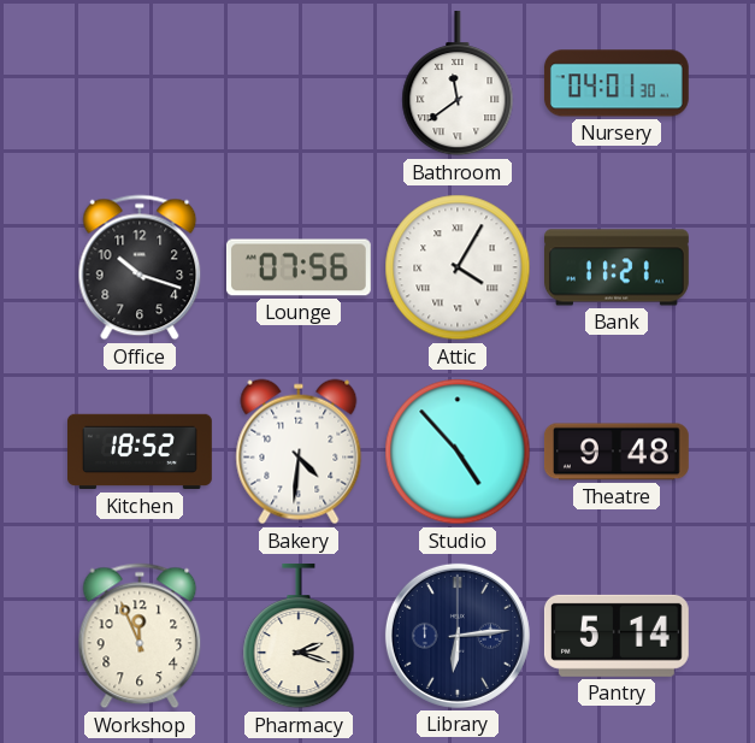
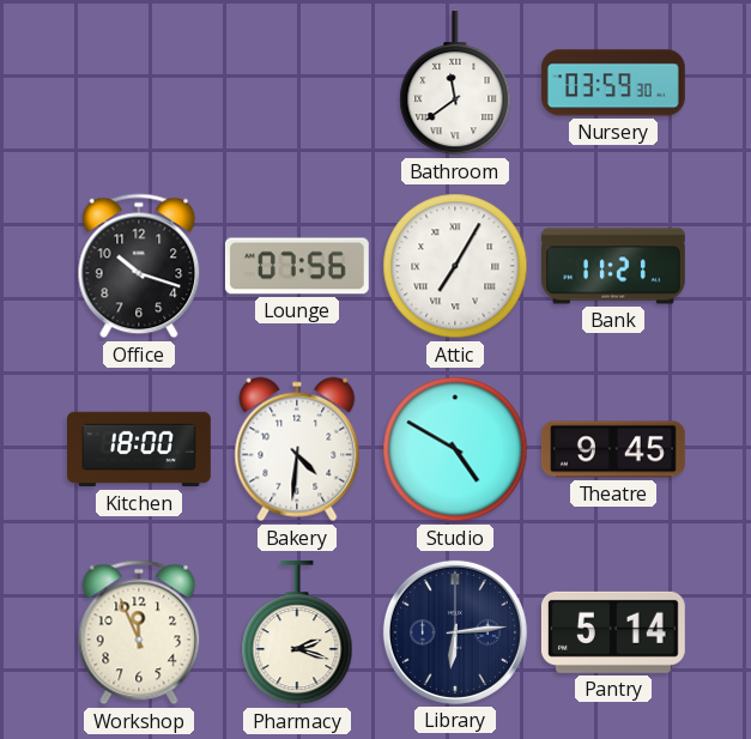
Nursery: 04:01 -> 03:59 (613, 83)
Attic: 4:05 -> 7:05 (455, 266)
Kitchen: 18:52 -> 18:00 (140, 449)
Studio: 4:53 -> 4:50 (455, 449)
Theatre: 9:48 -> 9:45 (613, 449)
